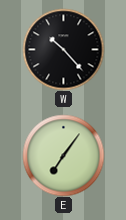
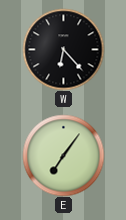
W: 10:23 -> 6:23 (63, 49)
